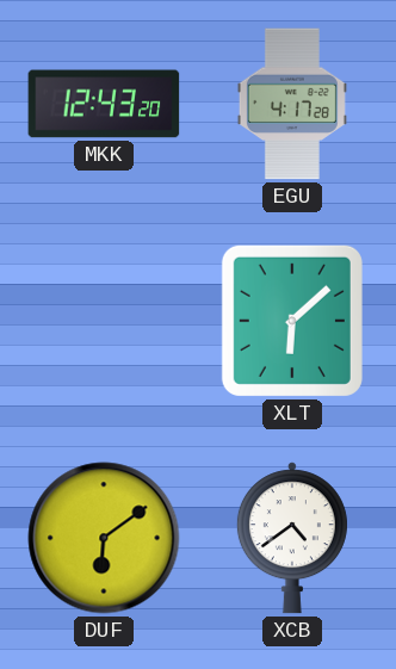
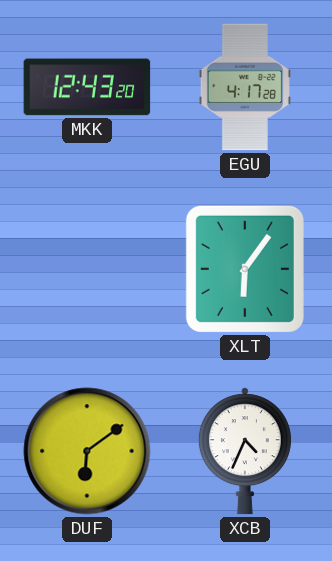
XLT: 6:08 -> 6:06 (245, 269)
XCB: 4:39 -> 4:34 (245, 451)
